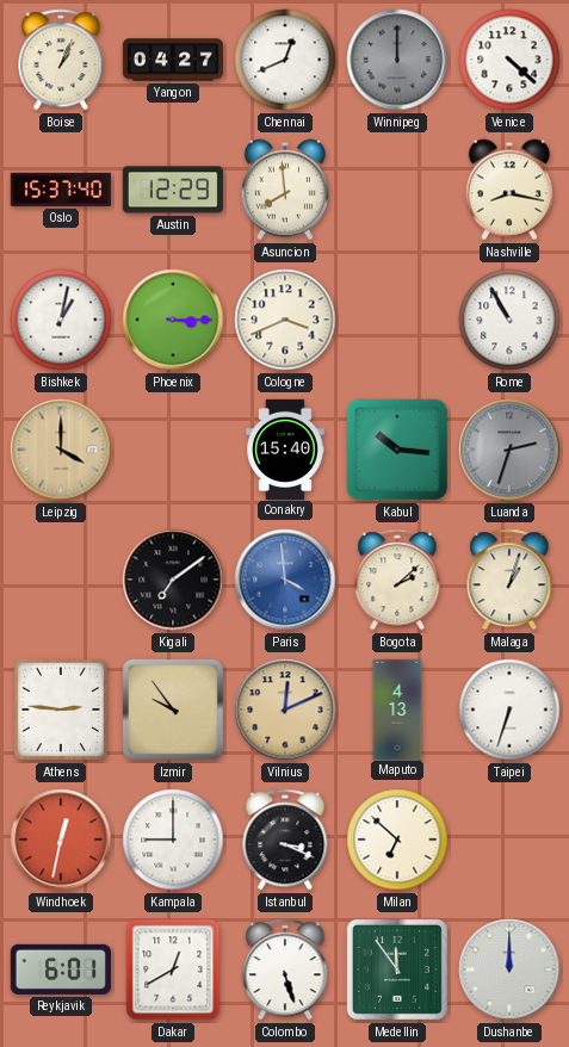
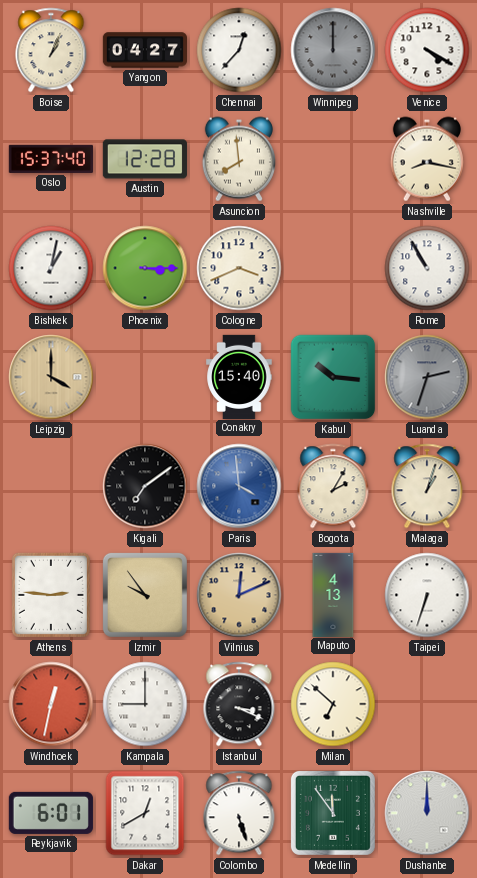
Chennai: 12:41 -> 12:37 (239, 50)
Venice: 4:22 -> 4:20 (427, 50)
Austin: 12:29 -> 12:28 (145, 159)
Bogota: 2:08 -> 2:05 (333, 486)
